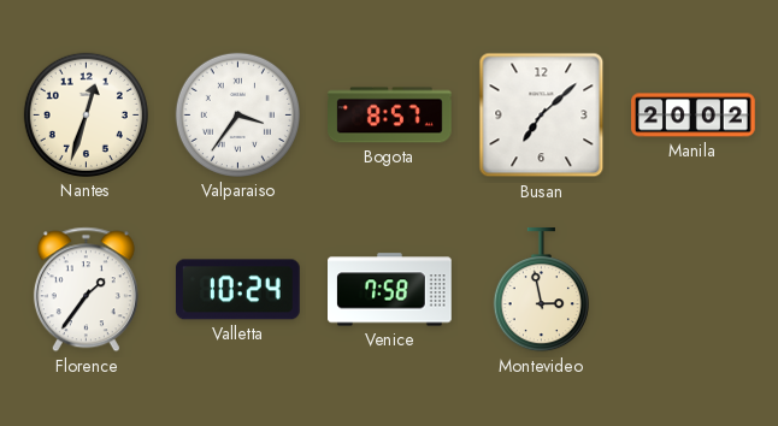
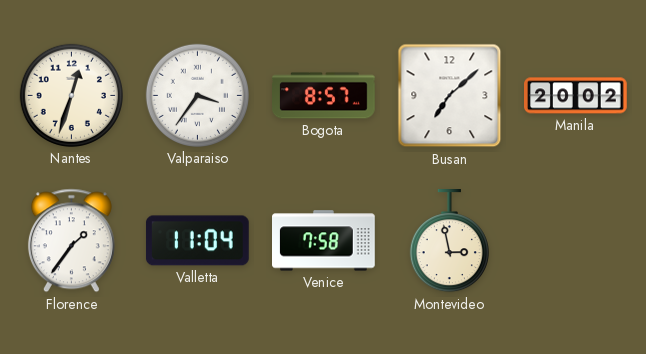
Valletta: 10:24 -> 11:04 (197, 241)
